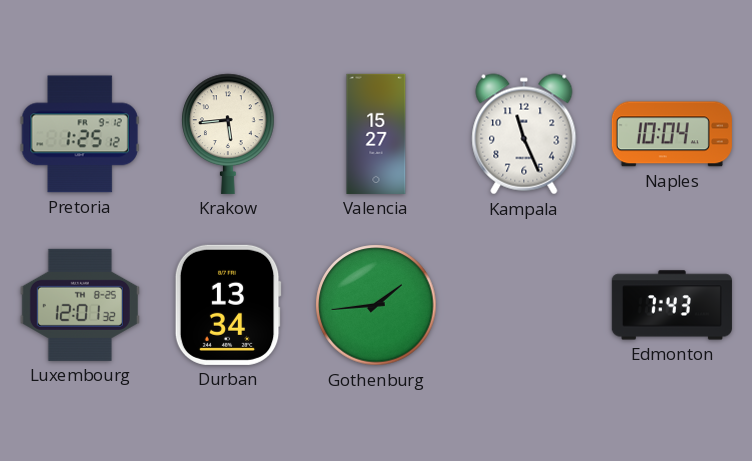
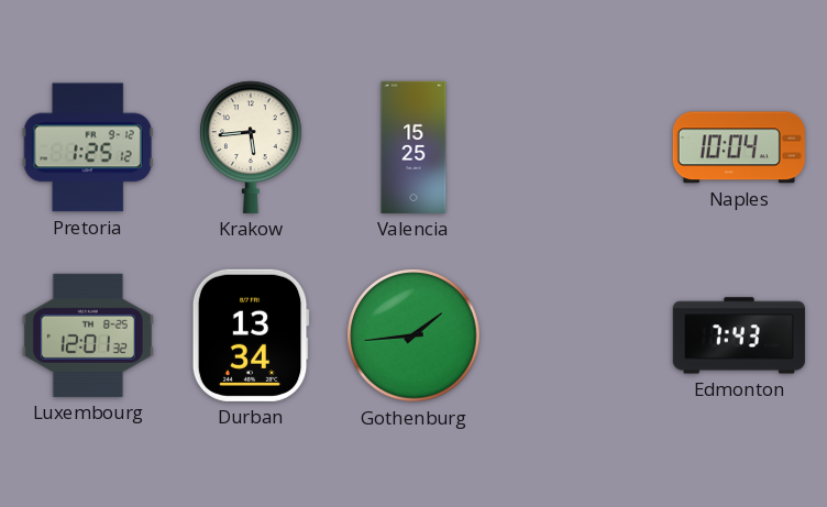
Valencia: 15:27 -> 15:25 (413, 147)
Kampala: 11:26 -> none (524, 134)
